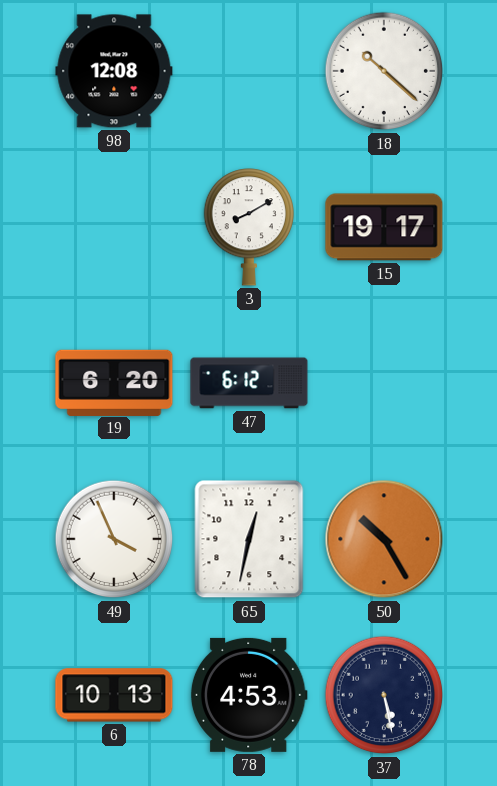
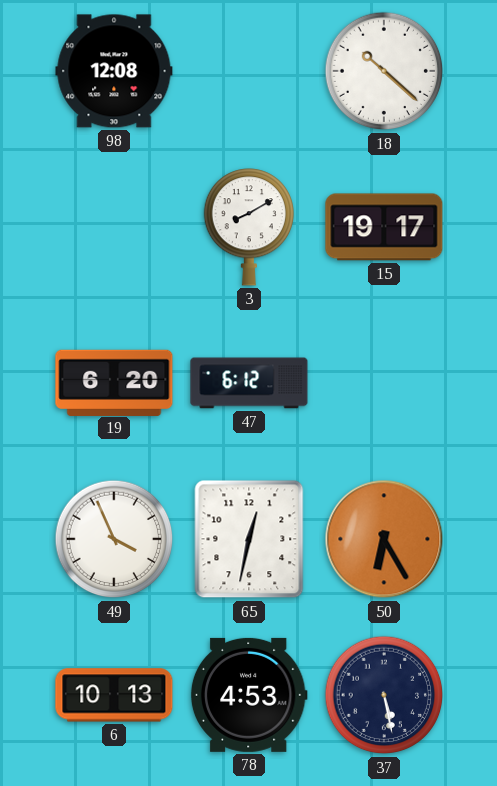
50: 10:25 -> 6:25 (384, 539)
